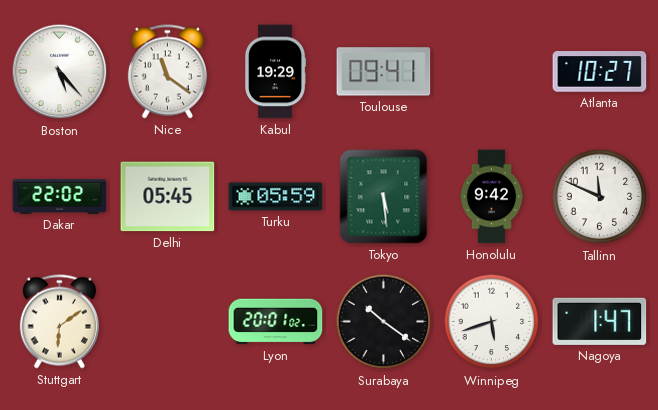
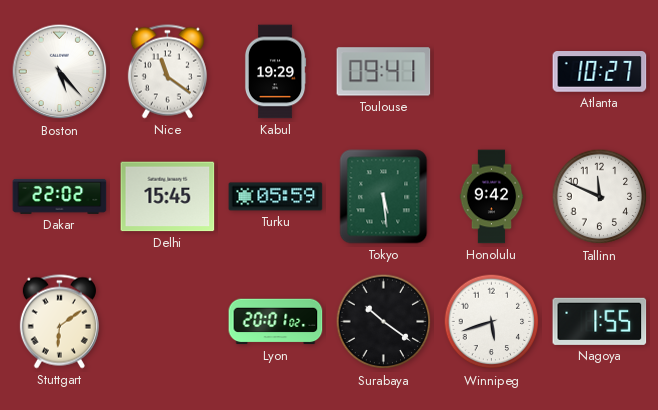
Delhi: 05:45 -> 15:45 (168, 197)
Nagoya: 1:47 -> 1:55 (600, 321)
